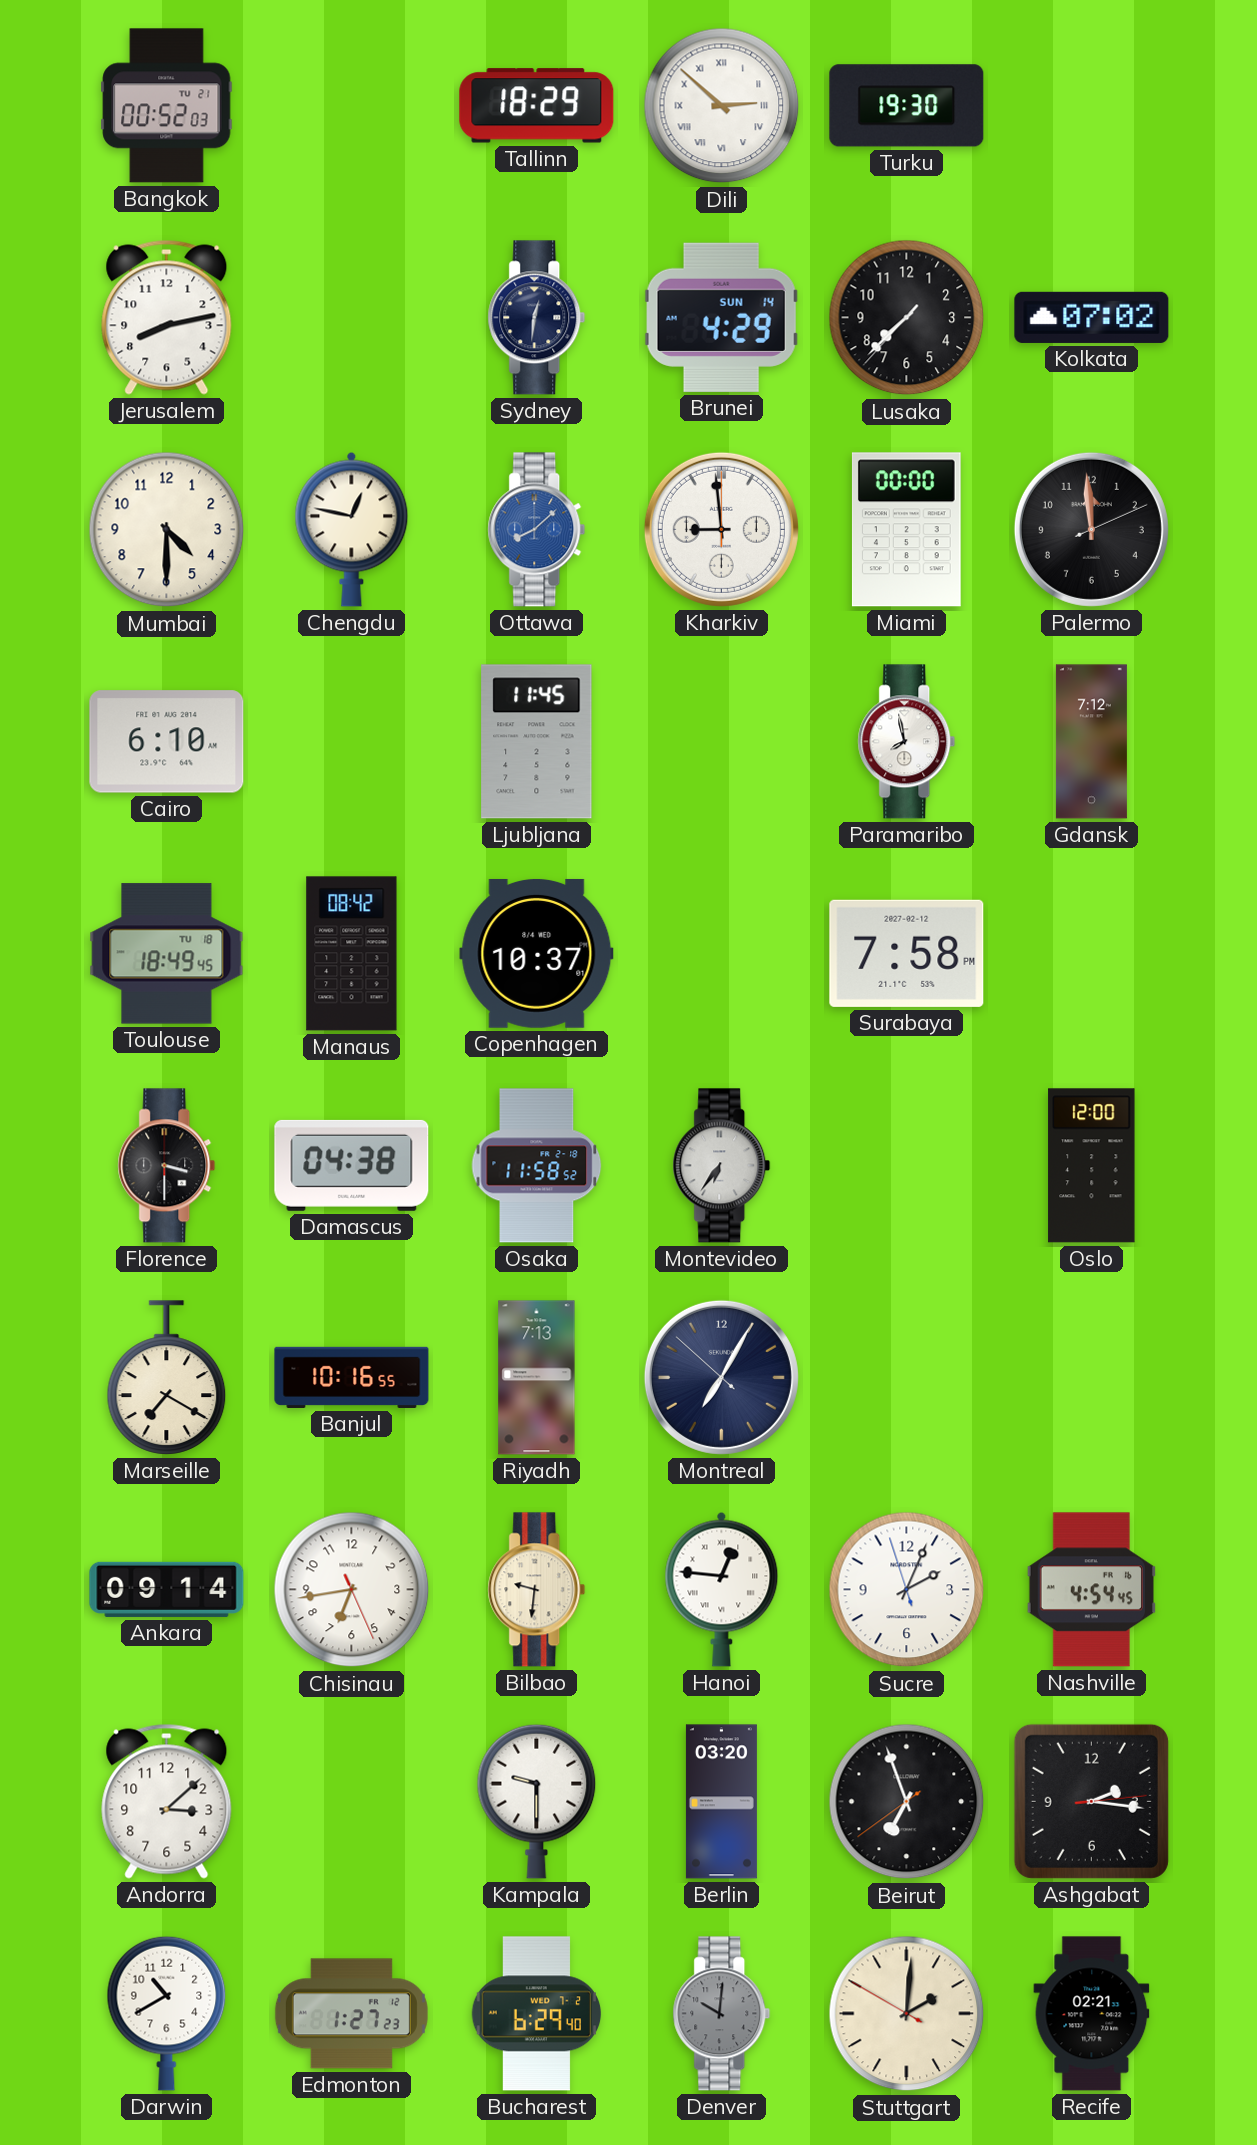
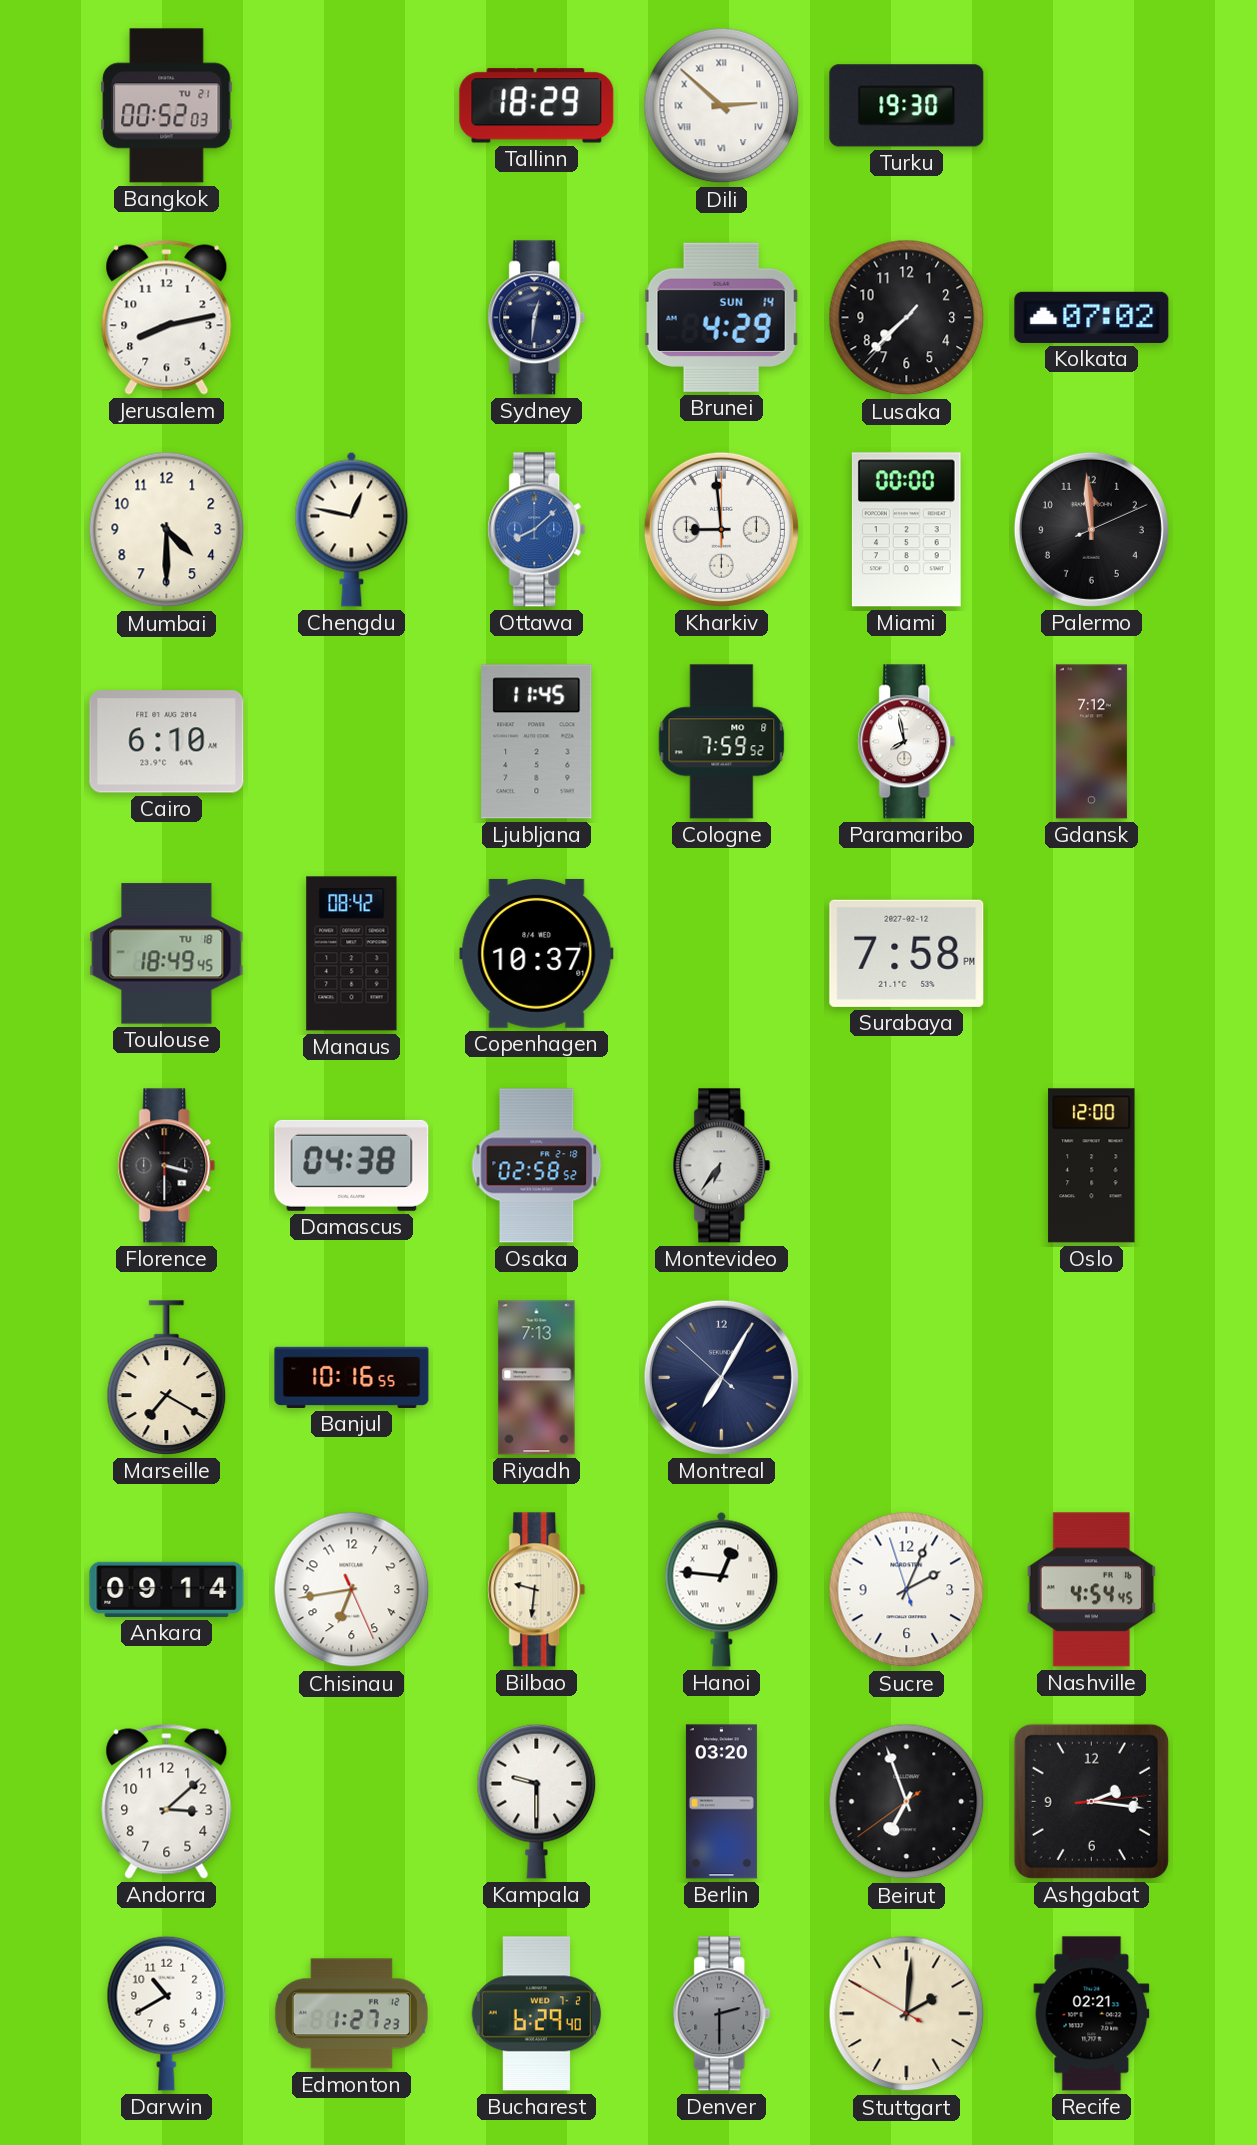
Cologne: none -> 7:59 (722, 742)
Osaka: 11:58 -> 02:58 (537, 1166)
Denver: 10:01 -> 2:30 (722, 2014)
